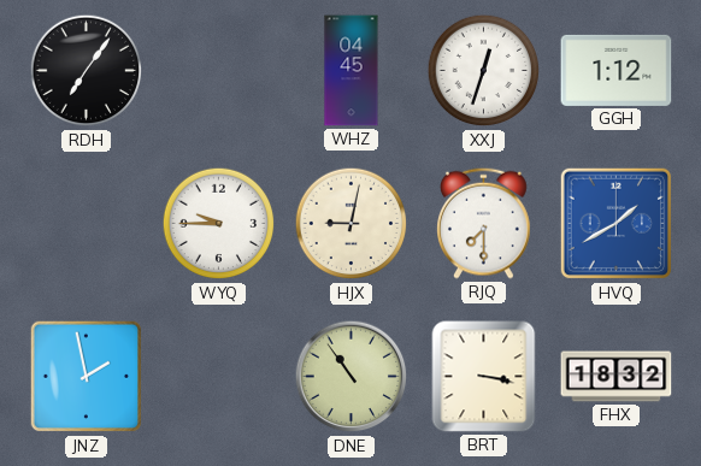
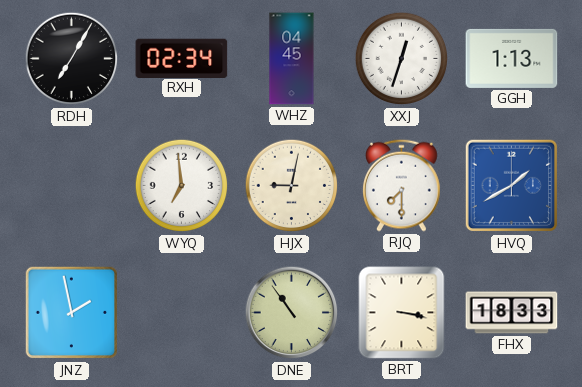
RDH: 7:06 -> 7:05 (72, 59)
RXH: none -> 02:34 (182, 58)
GGH: 1:12 -> 1:13 (512, 58)
WYQ: 9:45 -> 6:59 (182, 186)
FHX: 18:32 -> 18:33 (512, 313)
